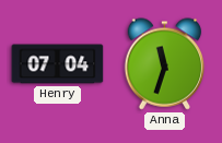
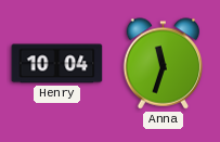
Henry: 07:04 -> 10:04 (57, 64)
